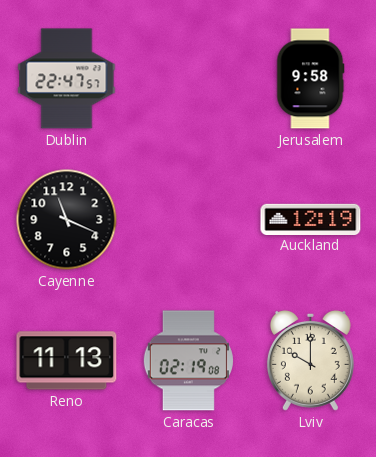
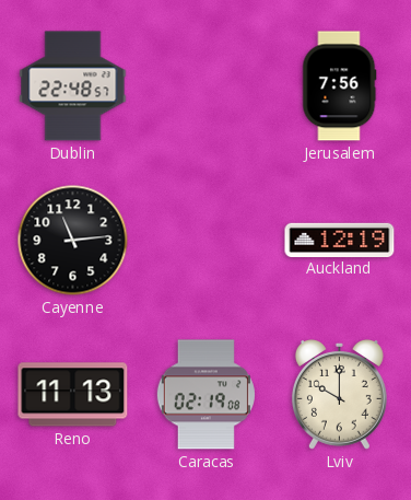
Dublin: 22:47 -> 22:48 (73, 86)
Jerusalem: 9:58 -> 7:56 (340, 86)
Cayenne: 11:19 -> 11:14 (73, 241)
